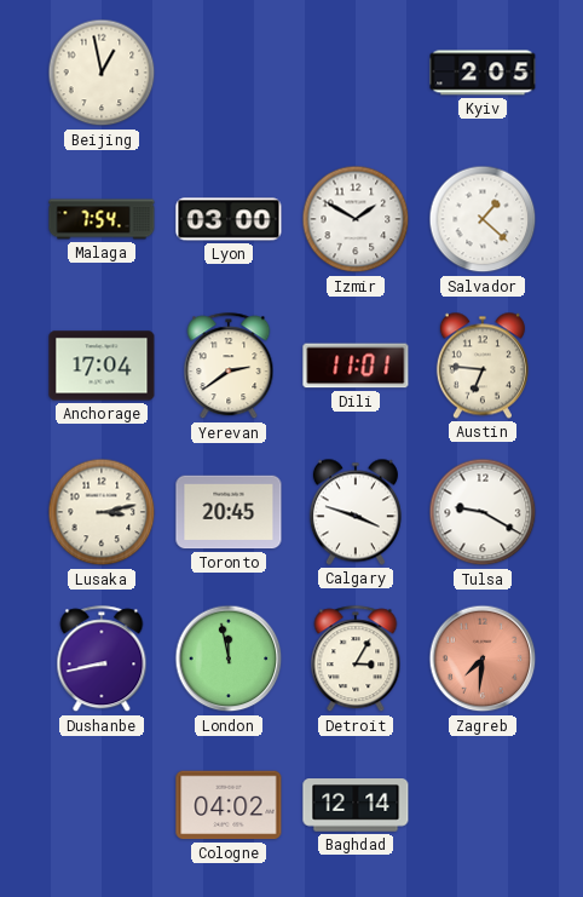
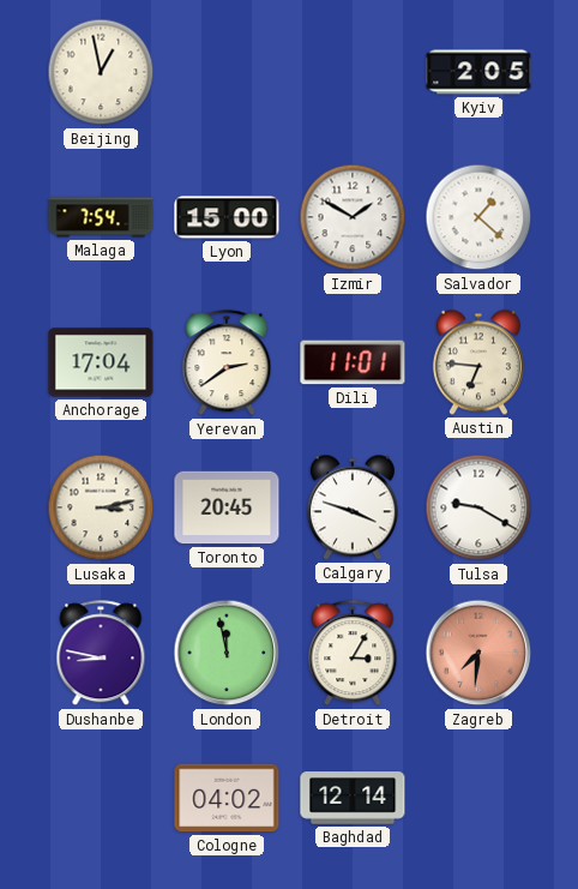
Lyon: 03:00 -> 15:00 (227, 217)
Dushanbe: 8:43 -> 8:47 (101, 654)
